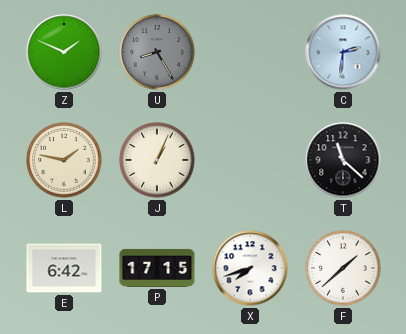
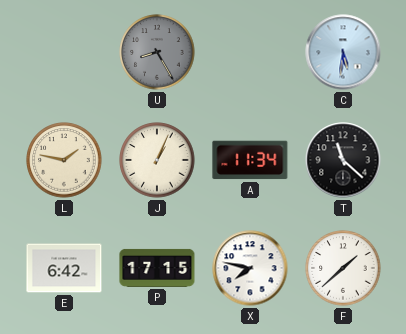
Z: 1:49 -> none (64, 52)
C: 2:31 -> 5:31 (343, 52)
A: none -> 11:34 (250, 160)
X: 7:42 -> 7:47 (250, 268)
